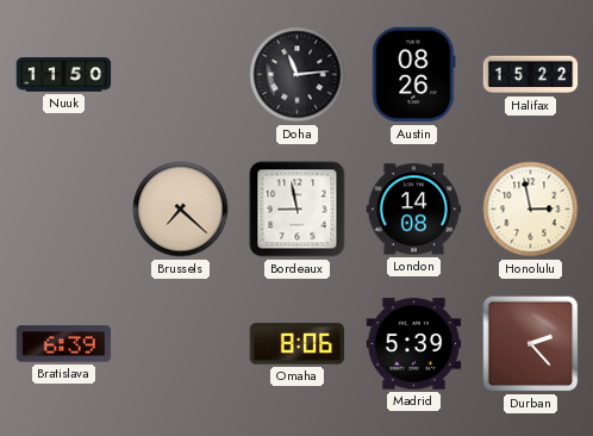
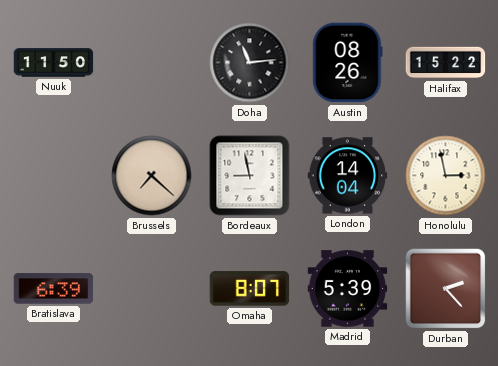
London: 14:08 -> 14:04 (348, 176)
Omaha: 8:06 -> 8:07 (250, 289)
